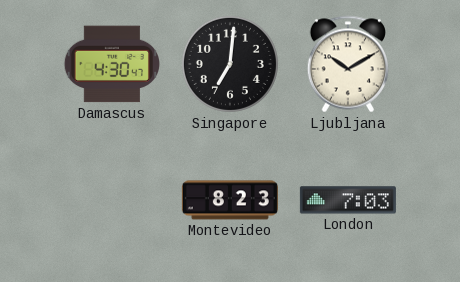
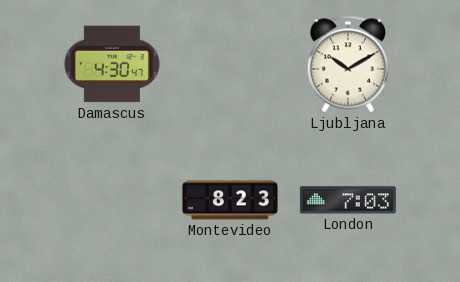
Singapore: 7:01 -> none (230, 64)
